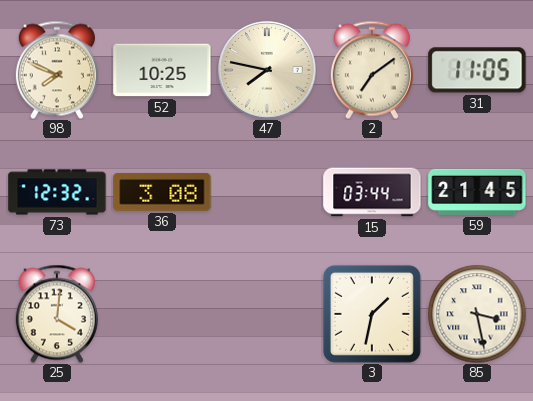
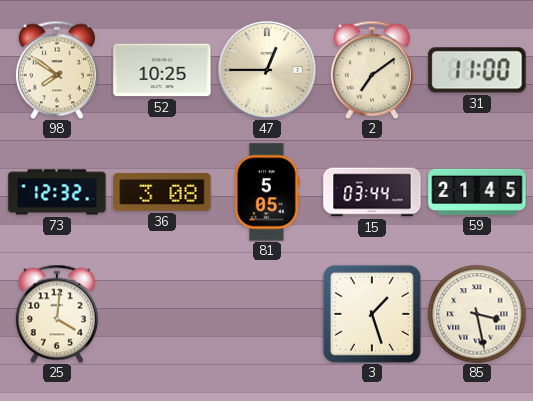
98: 7:49 -> 7:51 (57, 70)
47: 7:47 -> 12:45 (267, 70)
31: 11:05 -> 11:00 (477, 70)
81: none -> 5:05 (267, 192)
3: 1:32 -> 1:27 (372, 314)
